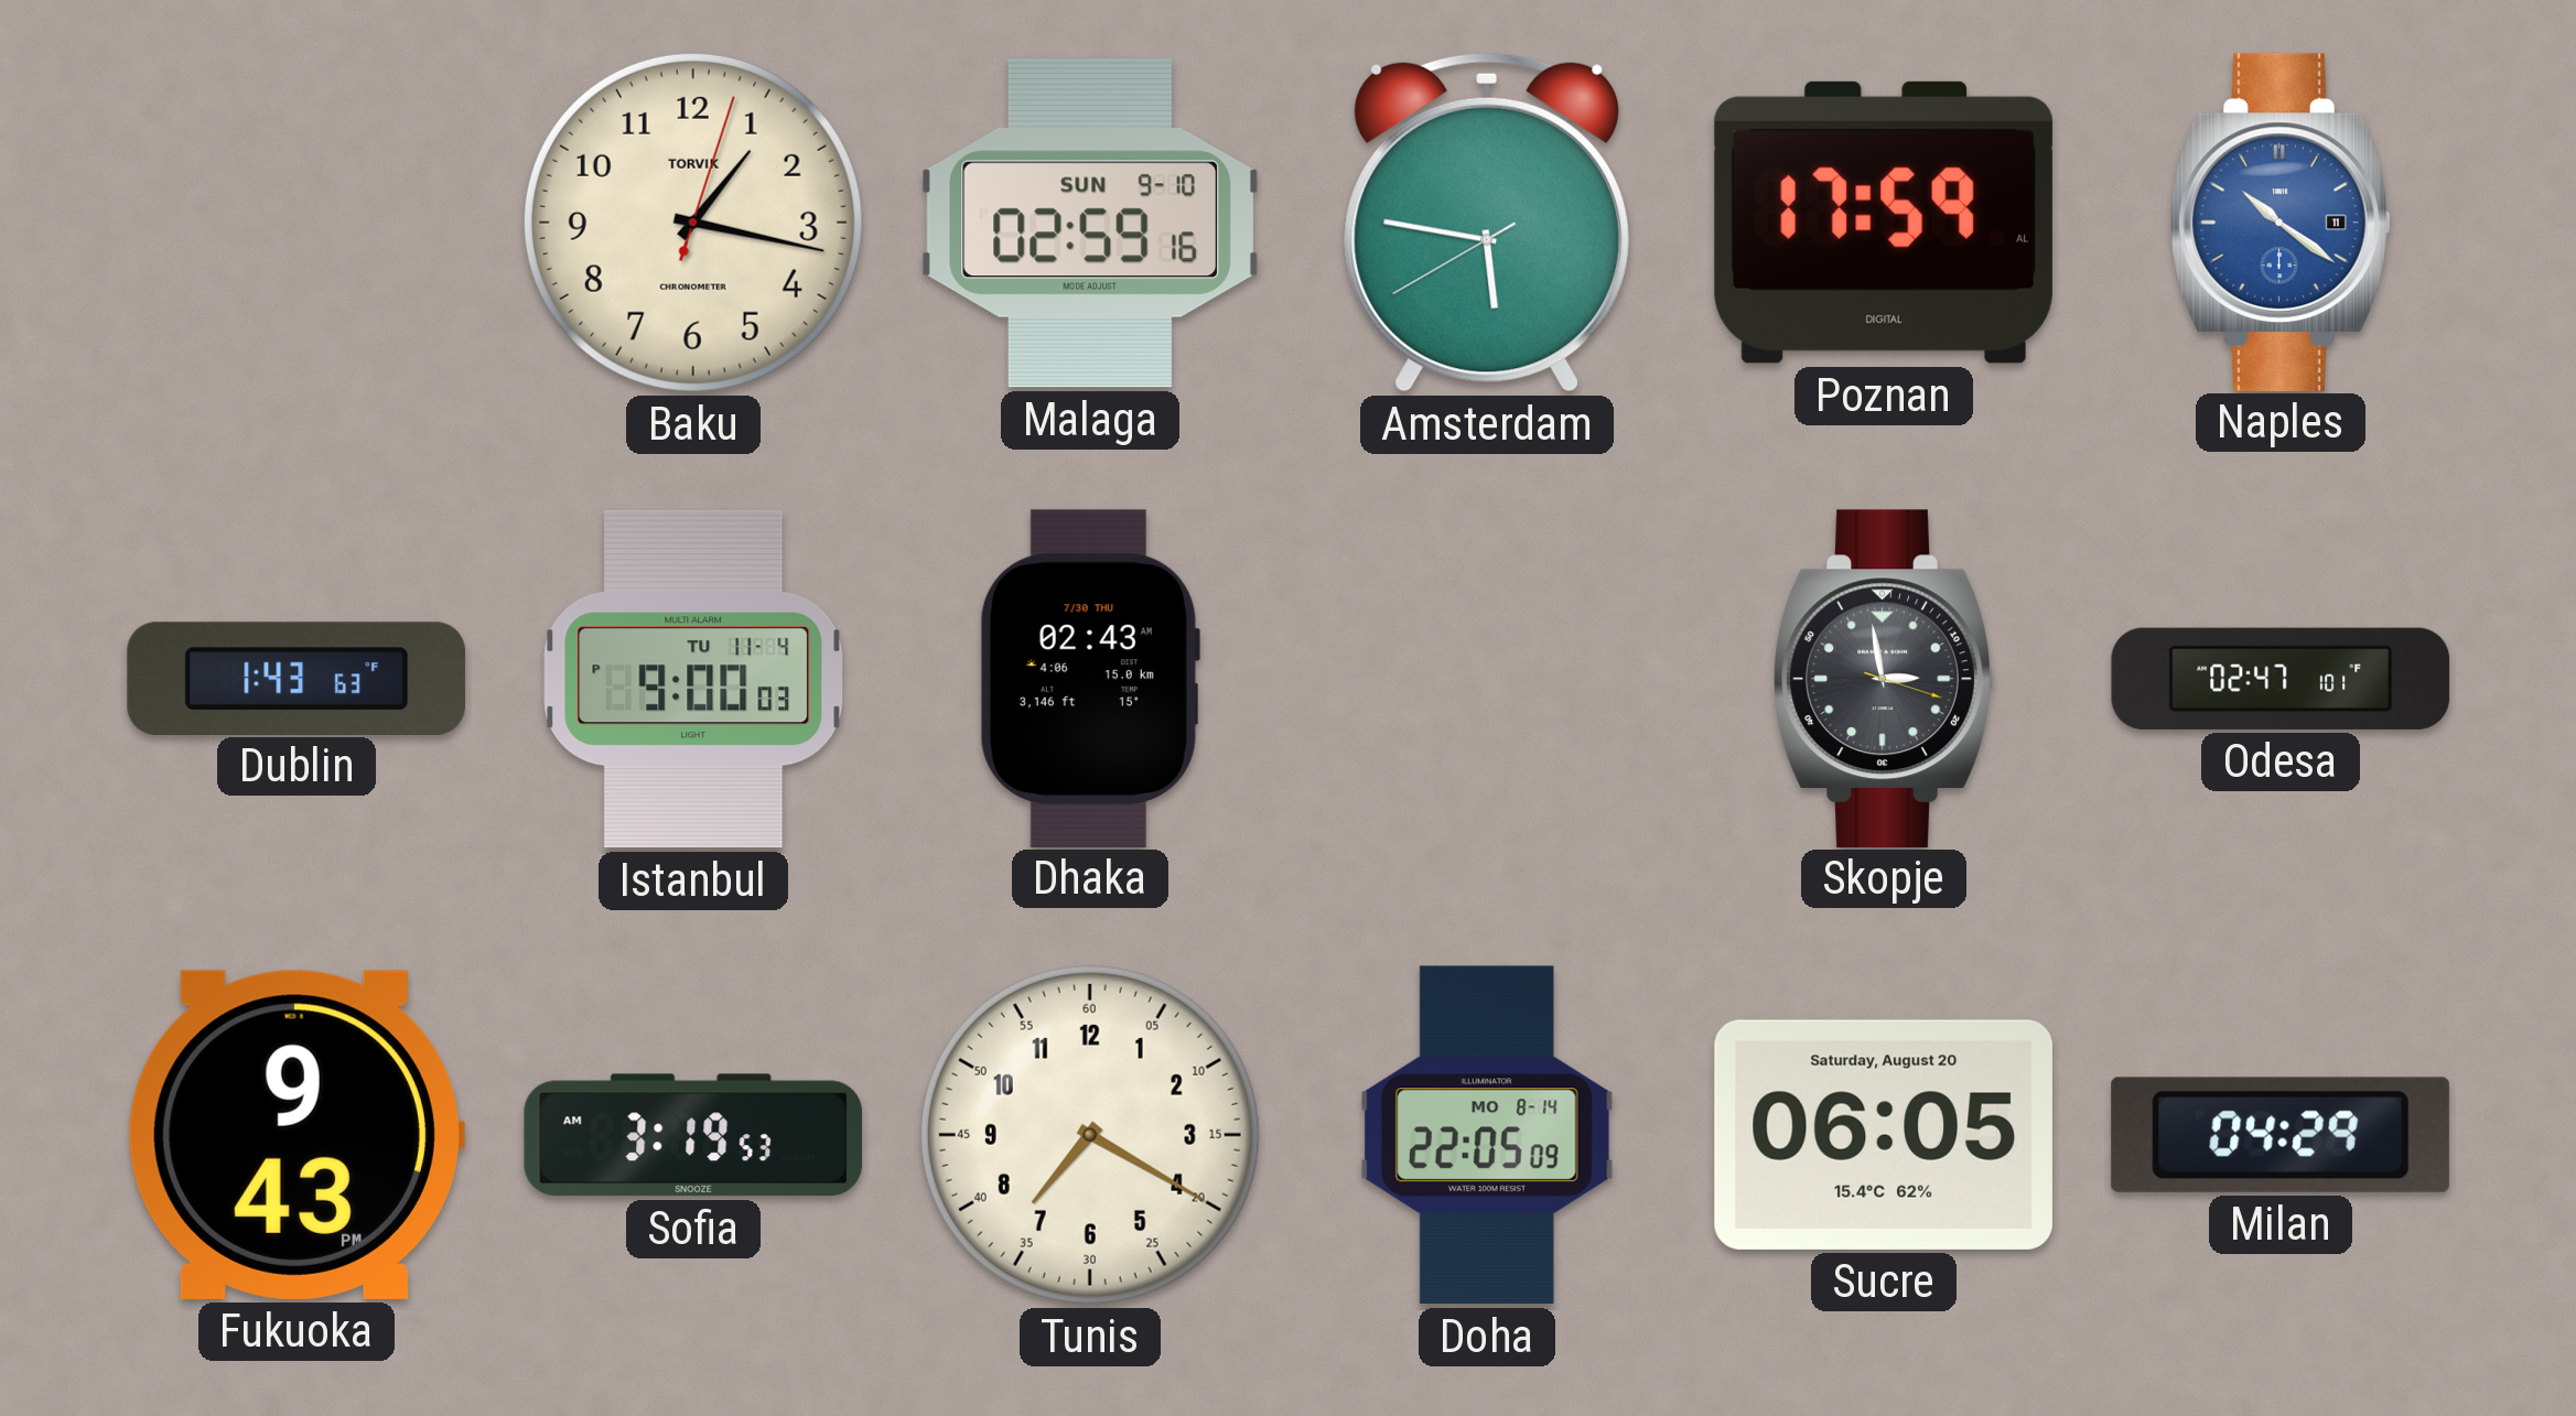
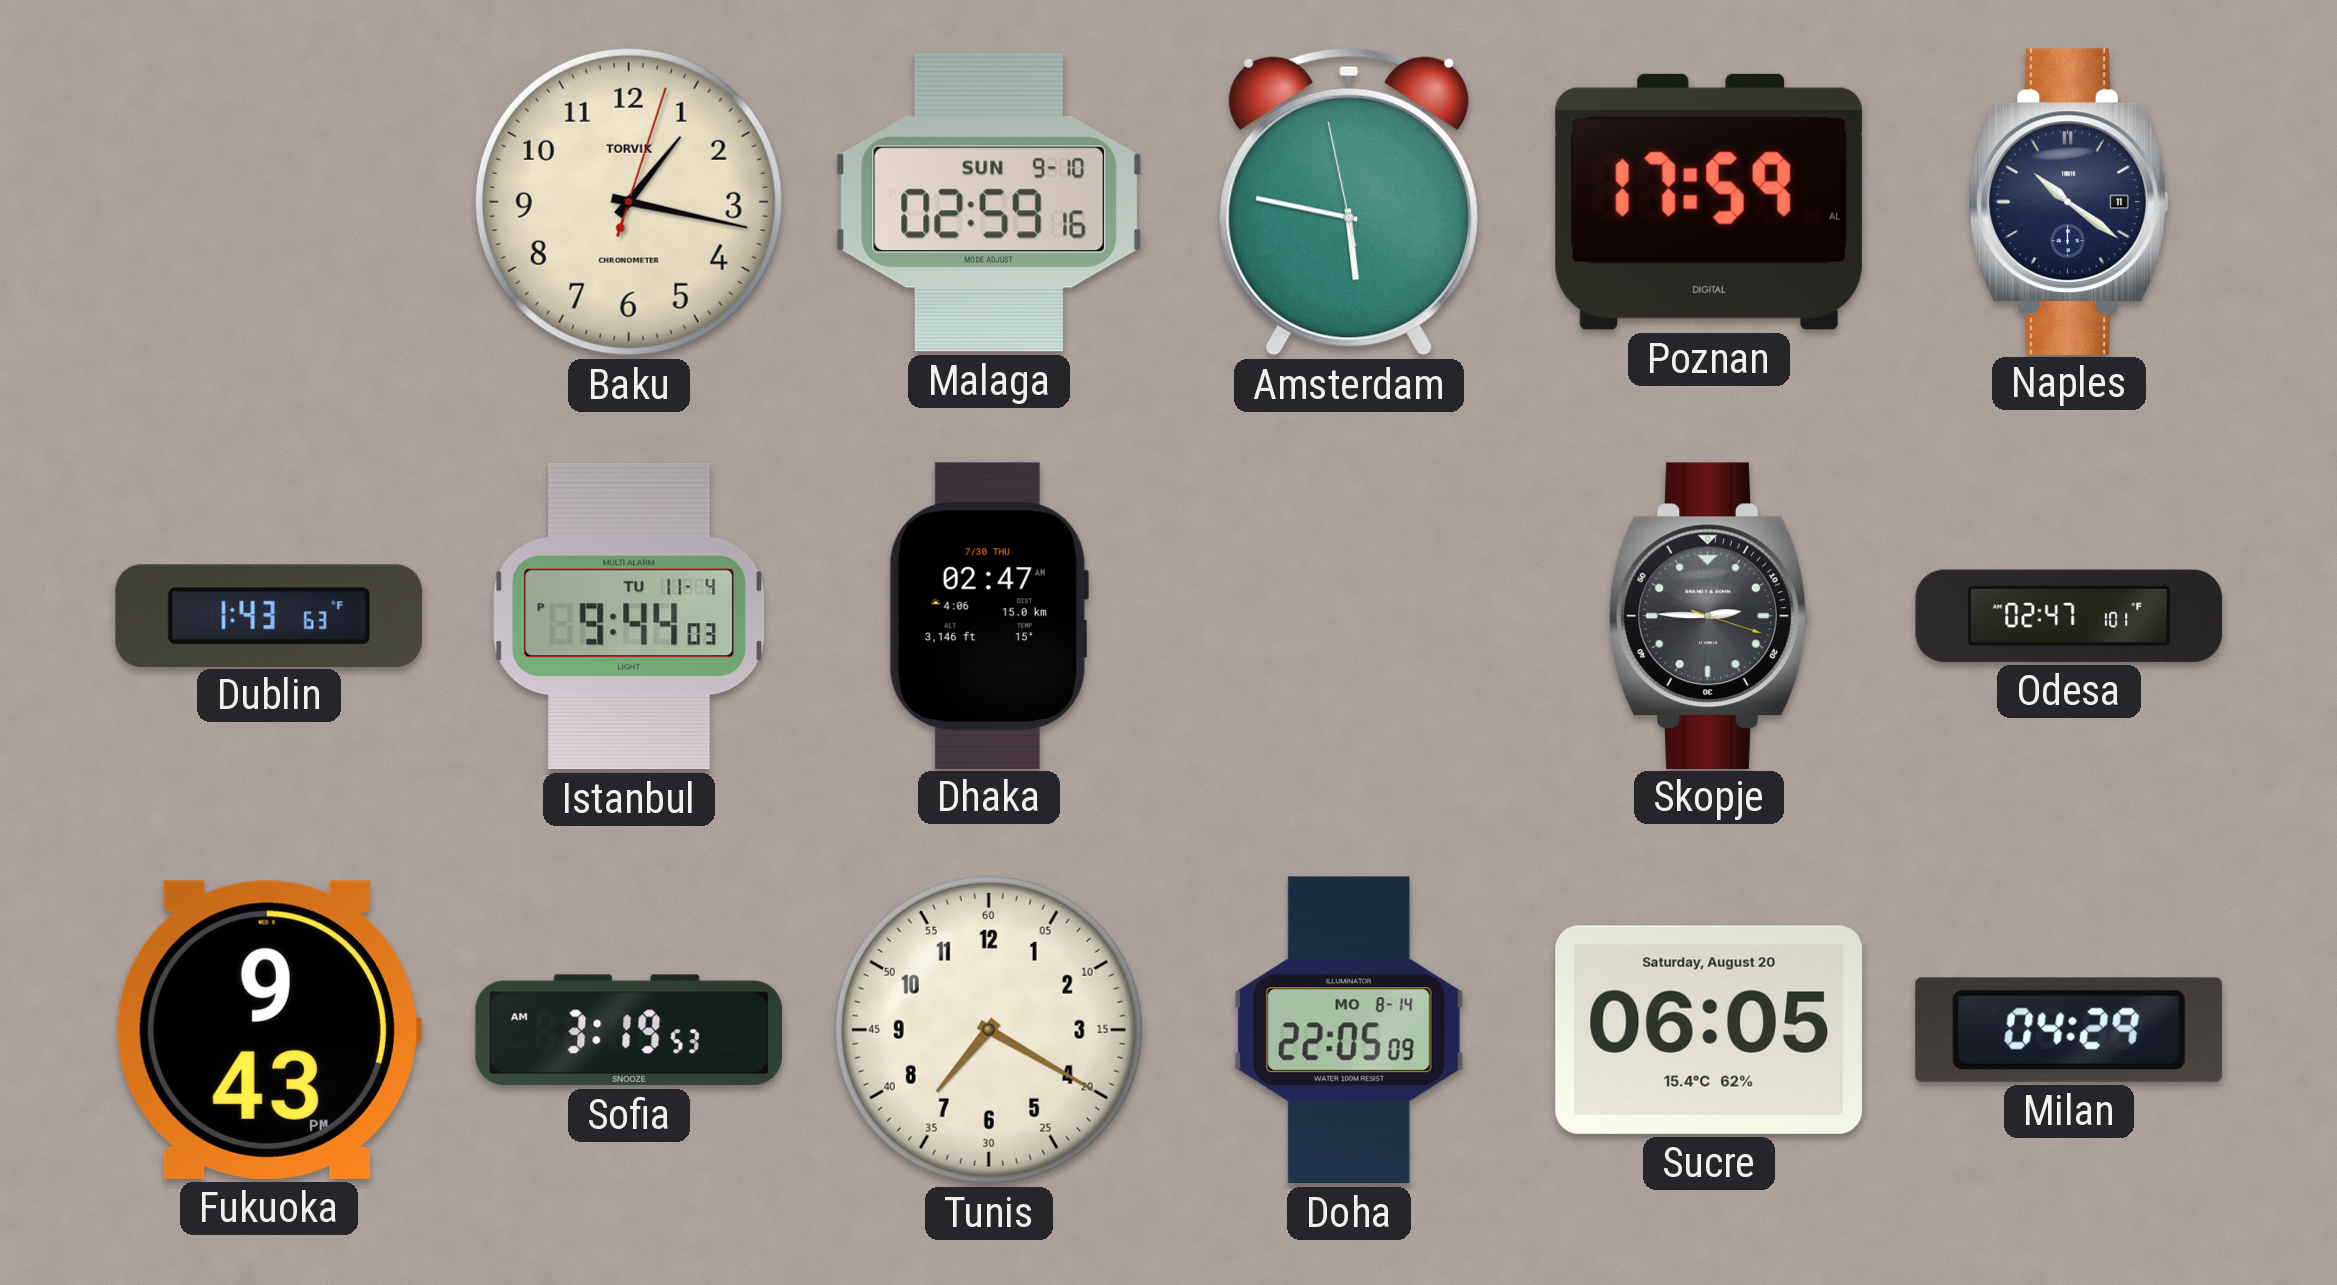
Amsterdam: 5:46:40 -> 5:46:58 (1349, 202)
Naples dial: blue -> navy (2069, 201)
Istanbul: 9:00 -> 9:44 (629, 616)
Dhaka: 02:43 -> 02:47 (988, 615)
Skopje: 2:58 -> 2:45 (1709, 615)
